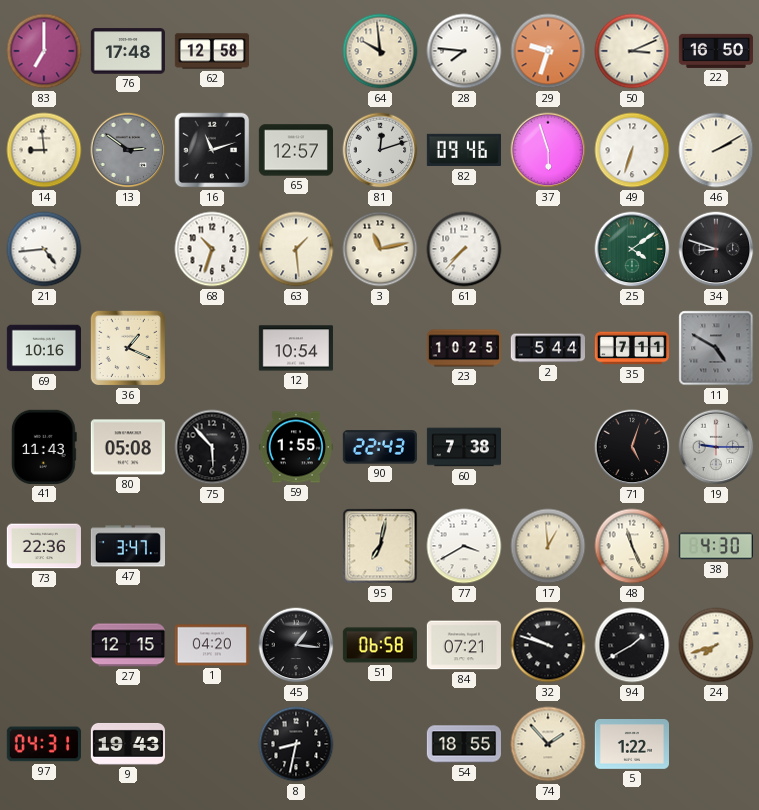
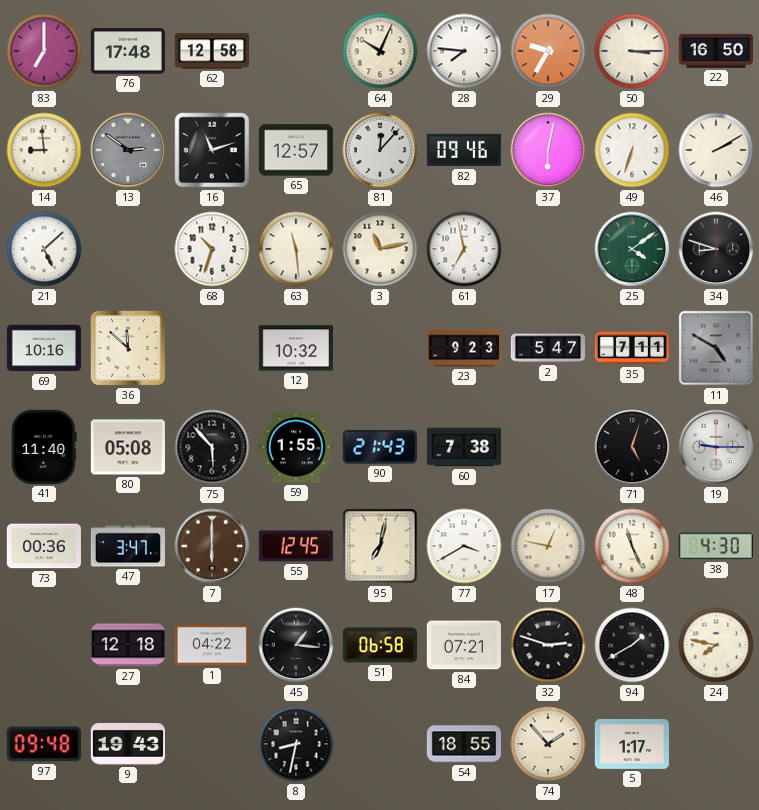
64: 9:59 -> 10:04 (380, 51)
29: 9:33 -> 9:35 (548, 51)
50: 3:11 -> 3:15 (632, 51)
81: 12:12 -> 12:07 (380, 150)
37: 5:57 -> 6:02 (548, 150)
21: 4:44 -> 5:08 (44, 249)
63: 1:29 -> 11:29 (296, 249)
61: 7:37 -> 6:58 (464, 249)
36: 1:19 -> 11:52 (128, 348)
12: 10:54 -> 10:32 (295, 348)
23: 10:25 -> 9:23 (463, 348)
2: 5:44 -> 5:47 (547, 348)
41: 11:43 -> 11:40 (44, 447)
90: 22:43 -> 21:43 (380, 447)
73: 22:36 -> 00:36 (44, 546)
7: none -> 6:00 (212, 546)
55: none -> 12:45 (296, 546)
17: 12:59 -> 12:47 (548, 546)
27: 12:15 -> 12:18 (127, 645)
1: 04:20 -> 04:22 (212, 645)
32: 9:48 -> 2:48 (548, 645)
24: 7:42 -> 7:47 (716, 645)
97: 04:31 -> 09:48 (44, 744)
5: 1:22 -> 1:17 (631, 745)
